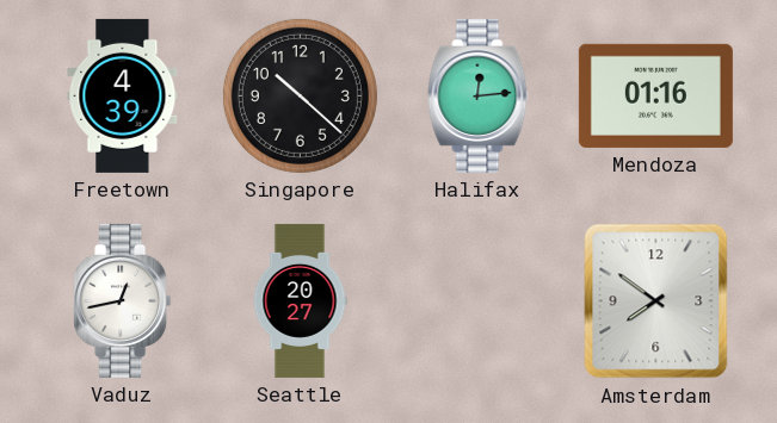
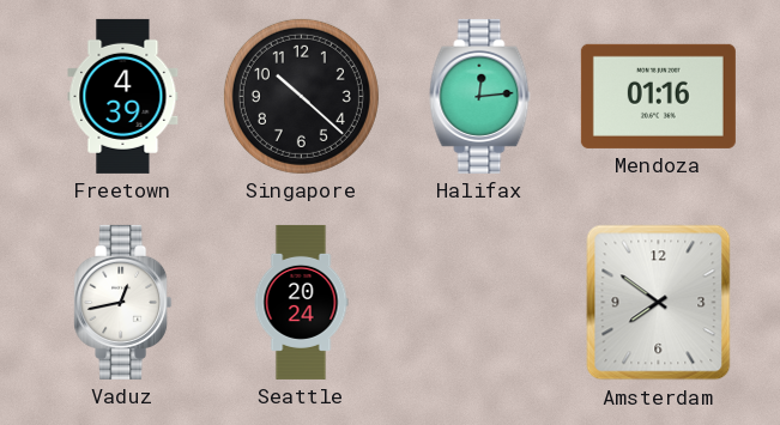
Seattle: 20:27 -> 20:24 (301, 302)
